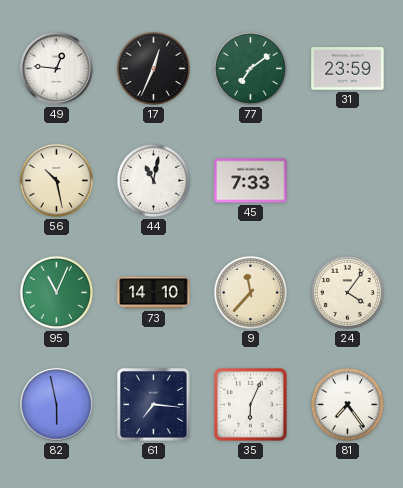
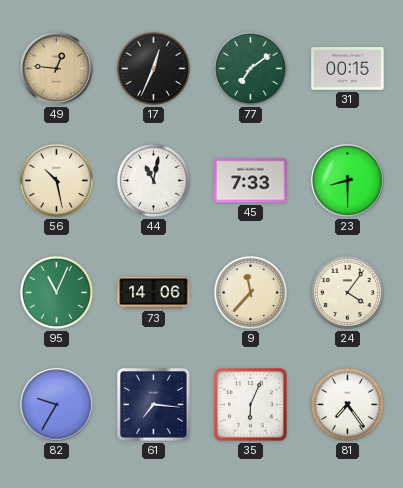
49 dial: white -> champagne (57, 69)
31: 23:59 -> 00:15 (348, 69)
23: none -> 8:30 (348, 181)
73: 14:10 -> 14:06 (154, 293)
82: 5:58 -> 9:35 (57, 405)
